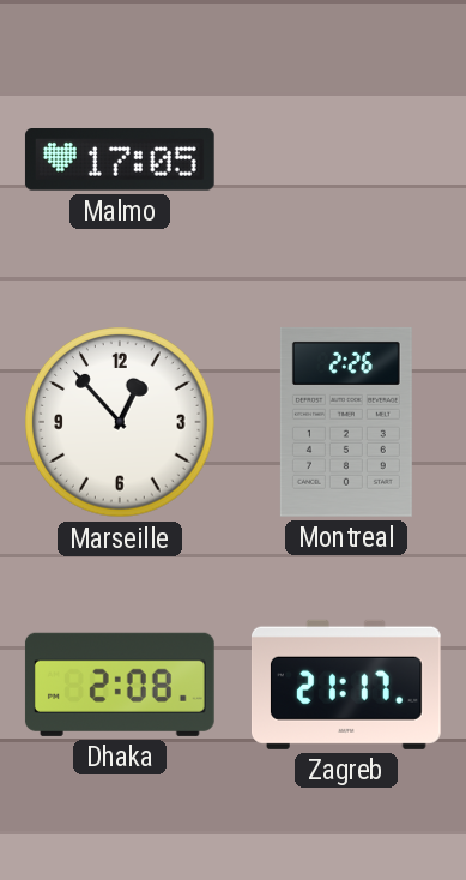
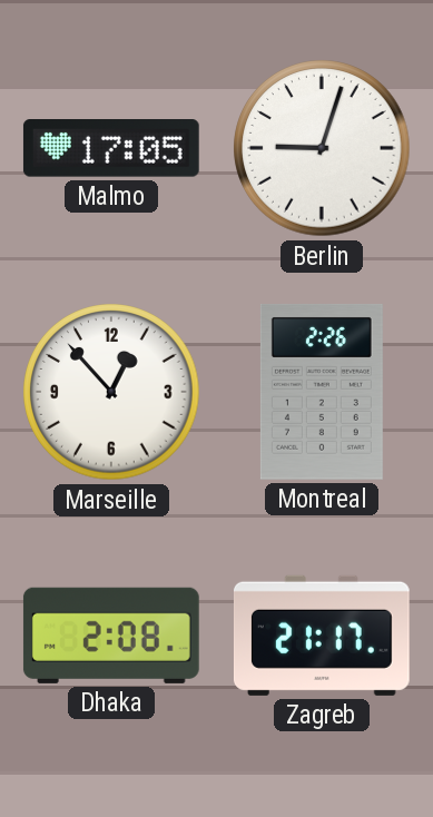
Berlin: none -> 9:03 (322, 148)
